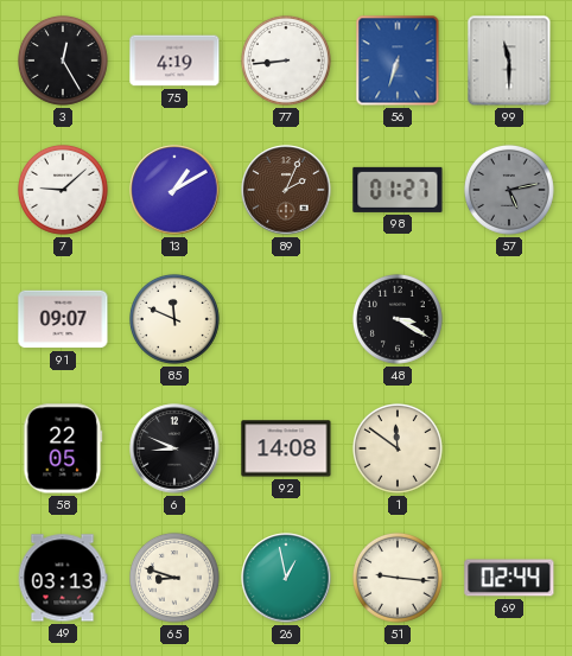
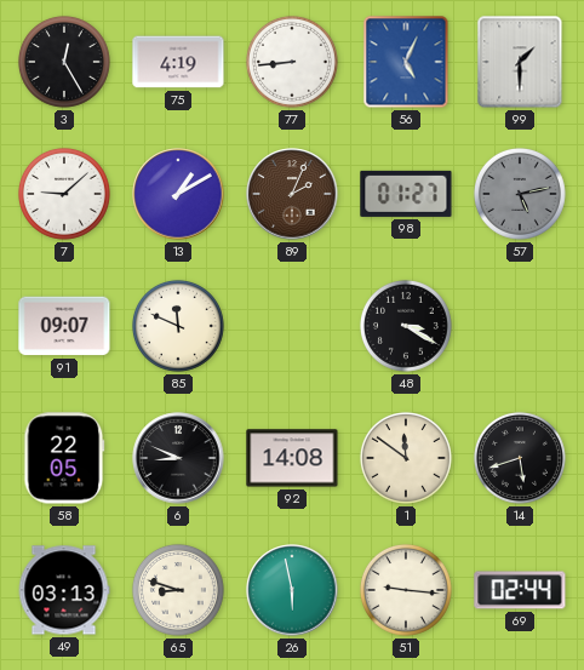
56: 6:33 -> 5:04 (406, 62)
99: 11:30 -> 1:30 (520, 62)
14: none -> 5:42 (520, 458)
26: 12:58 -> 5:58 (292, 590)
